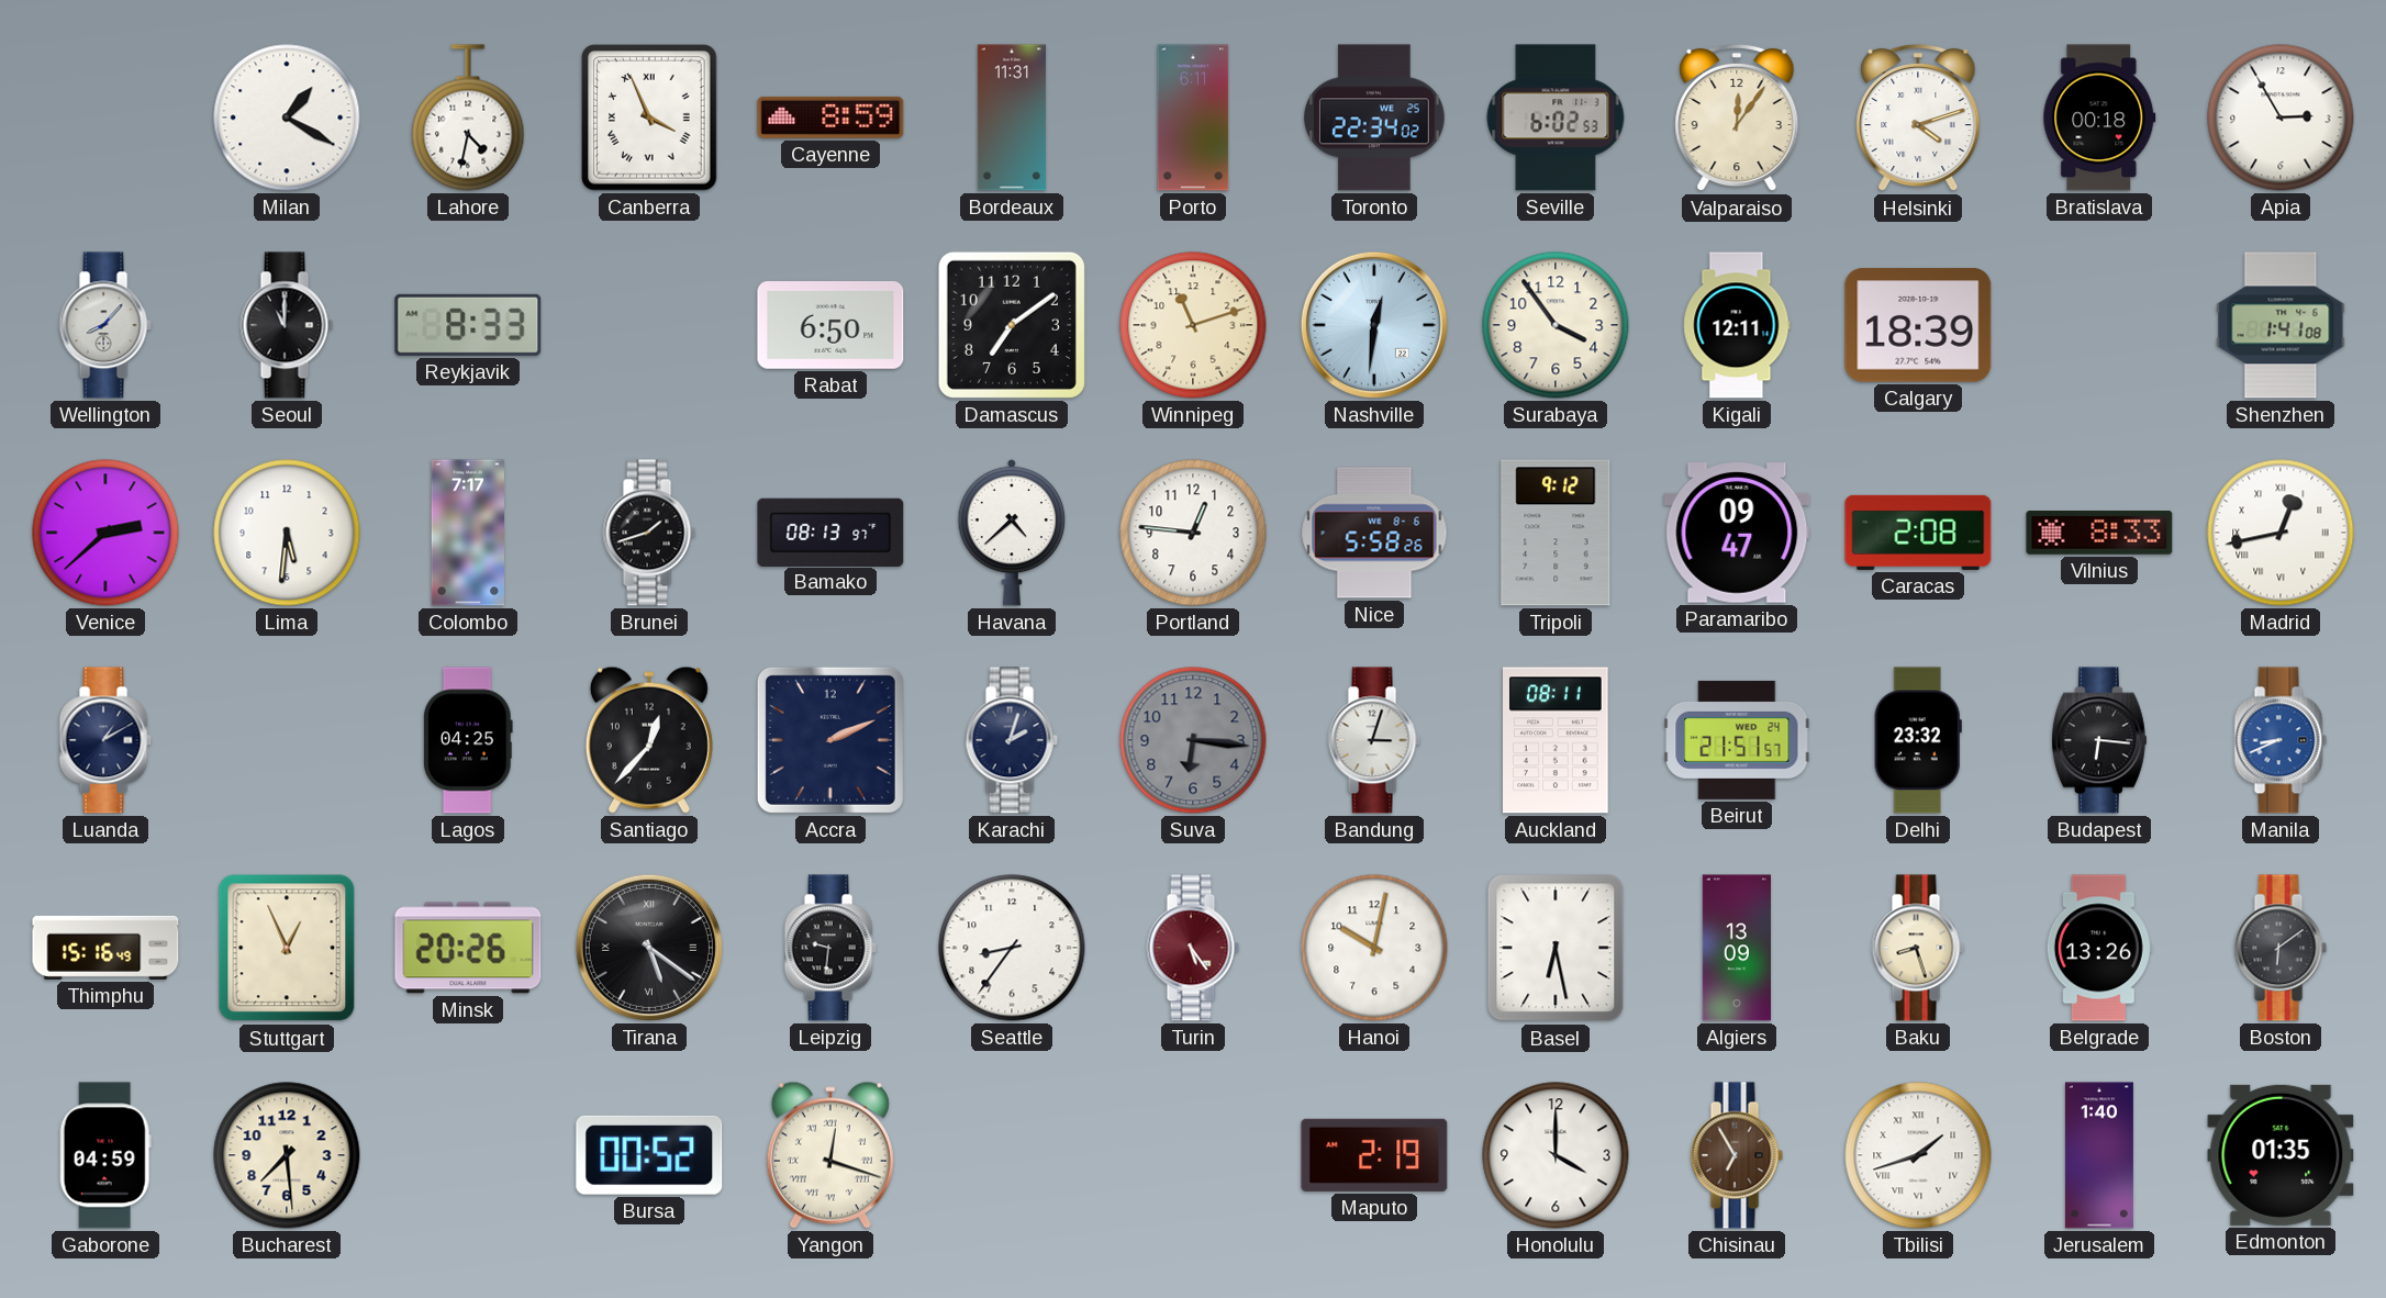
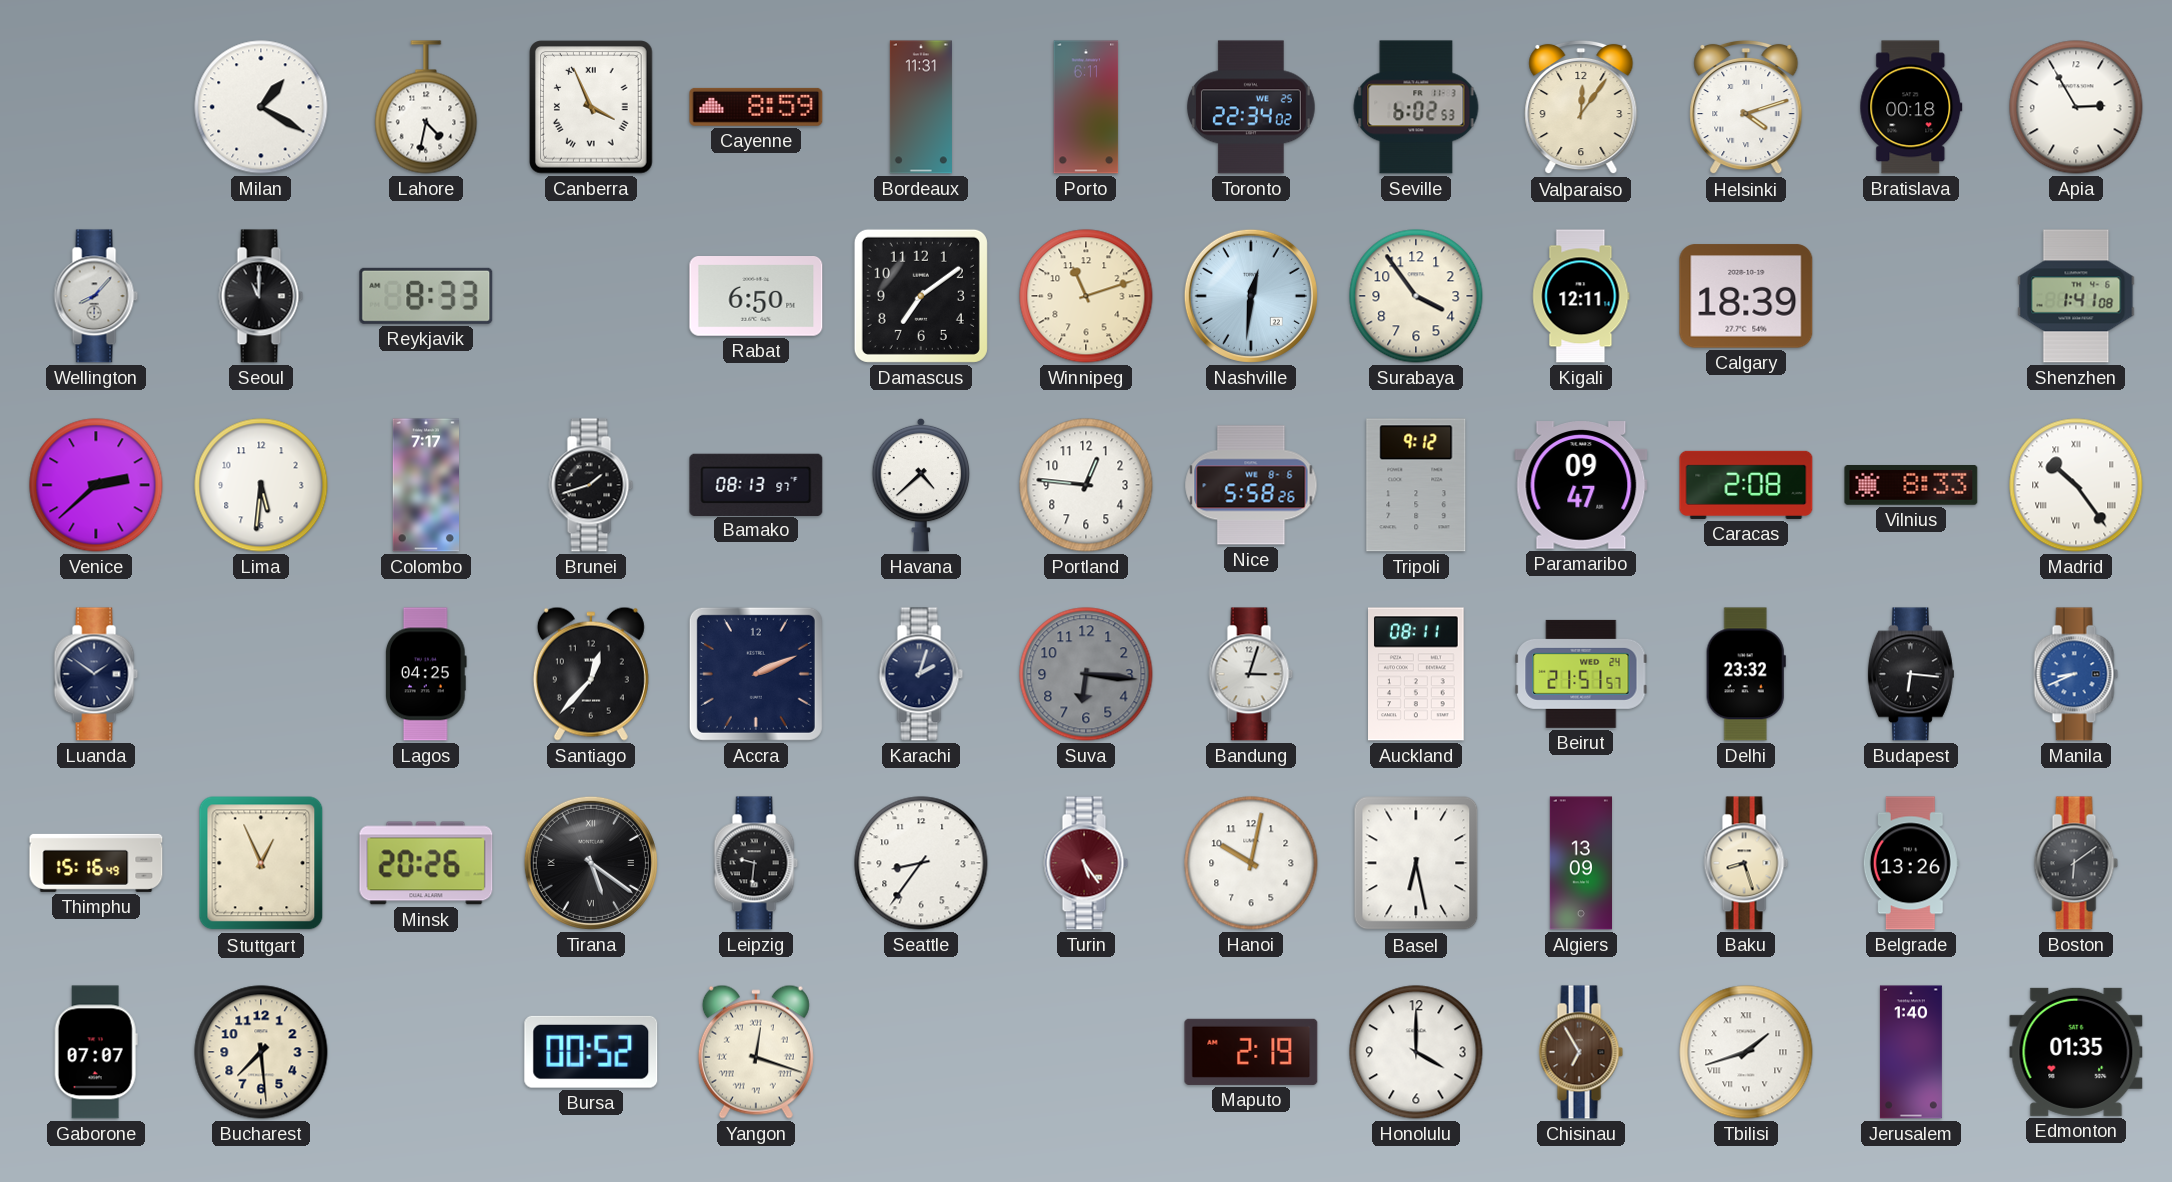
Madrid: 12:43 -> 10:24 (2076, 485)
Luanda: 1:10 -> 1:51 (96, 674)
Gaborone: 04:59 -> 07:07 (96, 1052)
